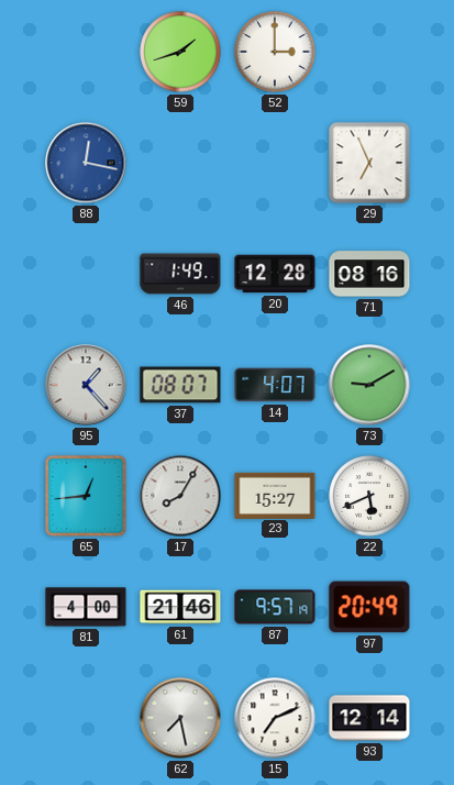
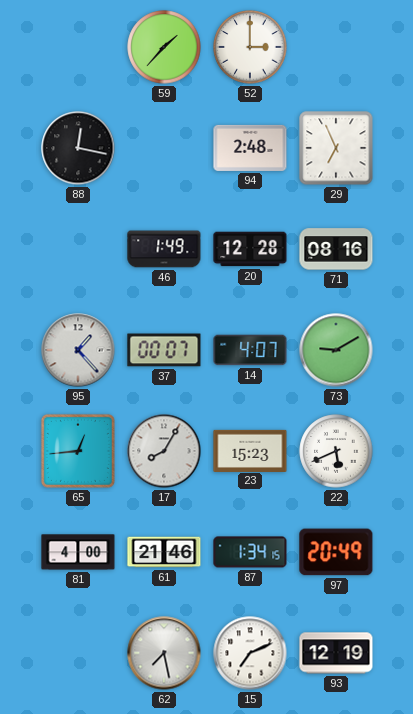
59: 1:42 -> 1:37 (164, 47)
88 dial: blue -> black (78, 148)
94: none -> 2:48 (250, 148)
37: 08:07 -> 00:07 (164, 350)
23: 15:27 -> 15:23 (250, 450)
87: 9:57 -> 1:34 (250, 552)
93: 12:14 -> 12:19 (336, 653)
